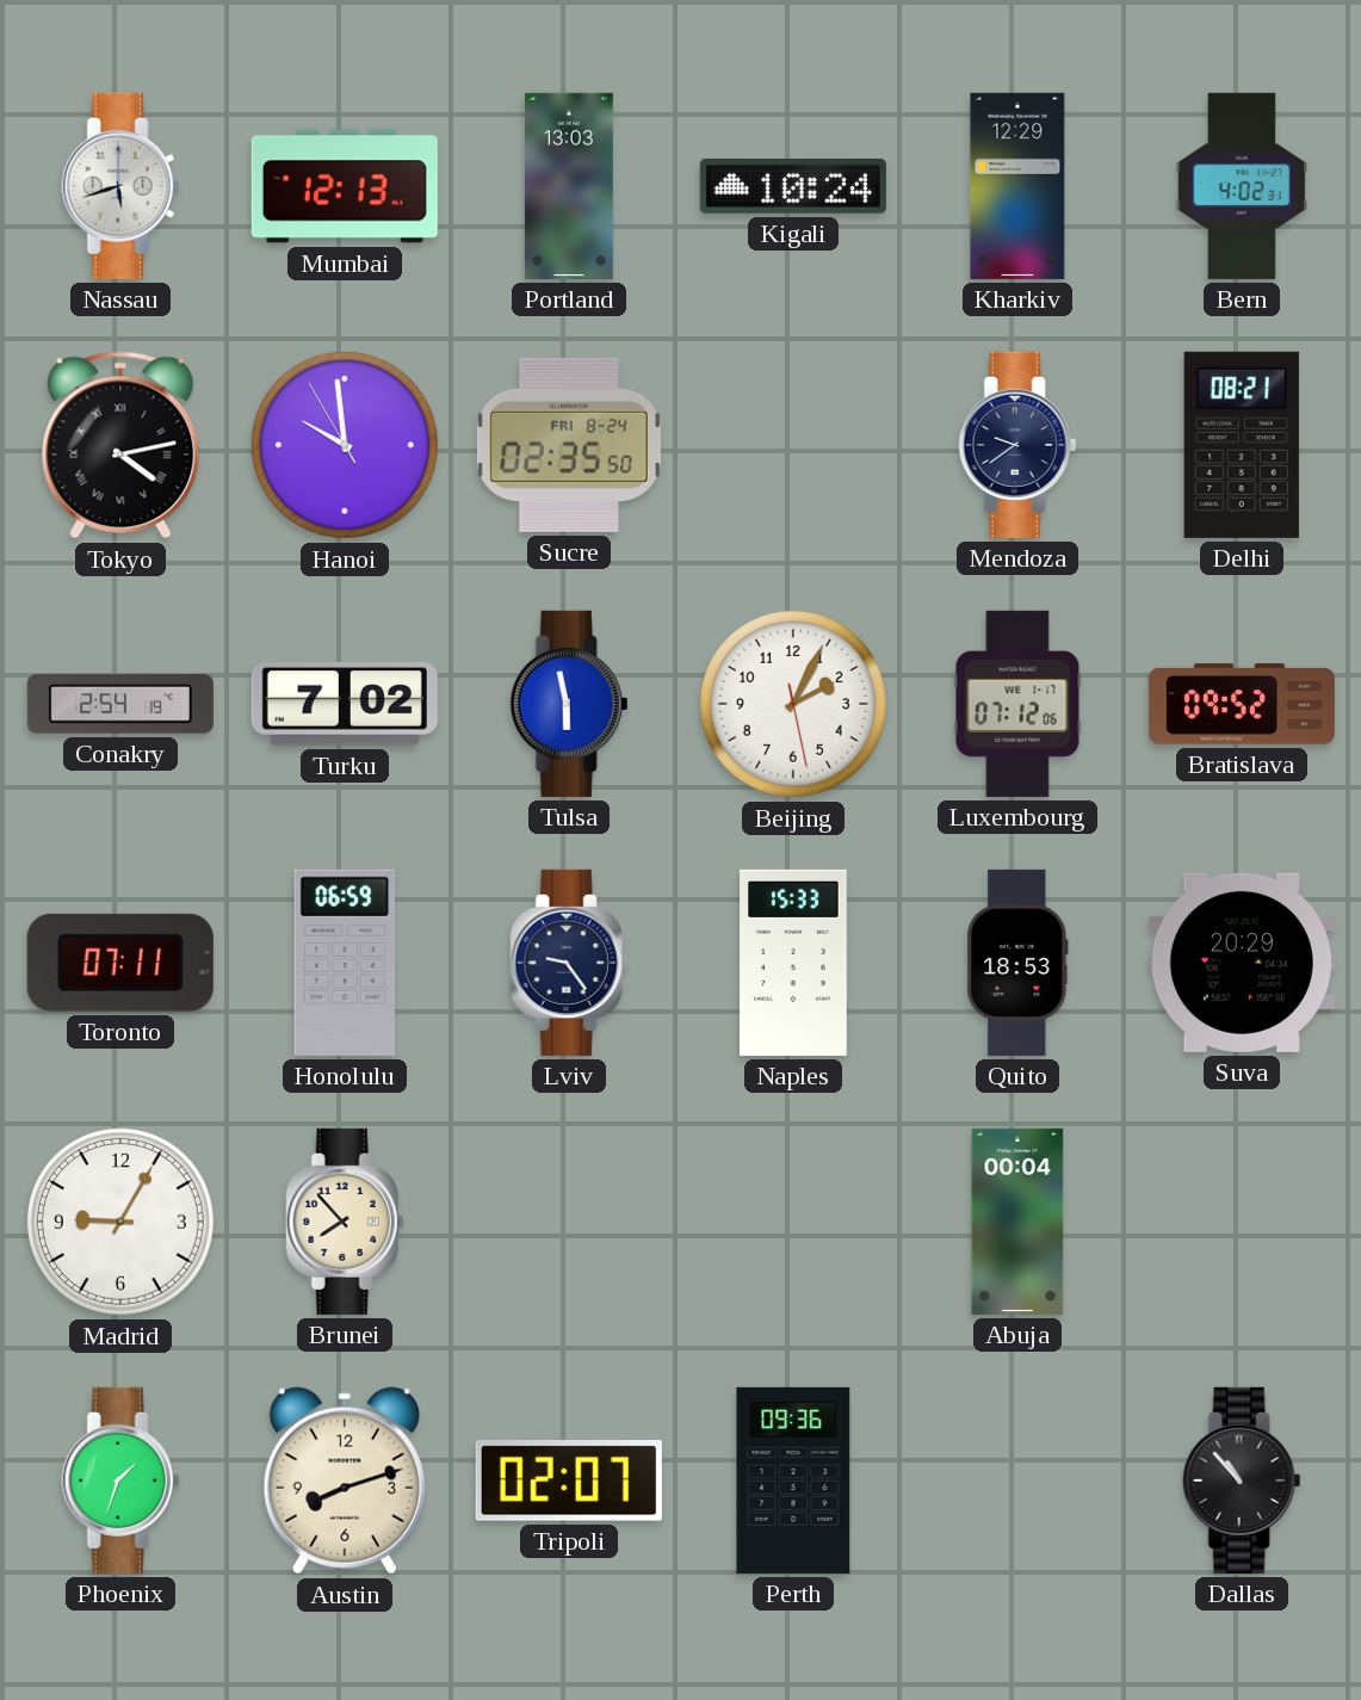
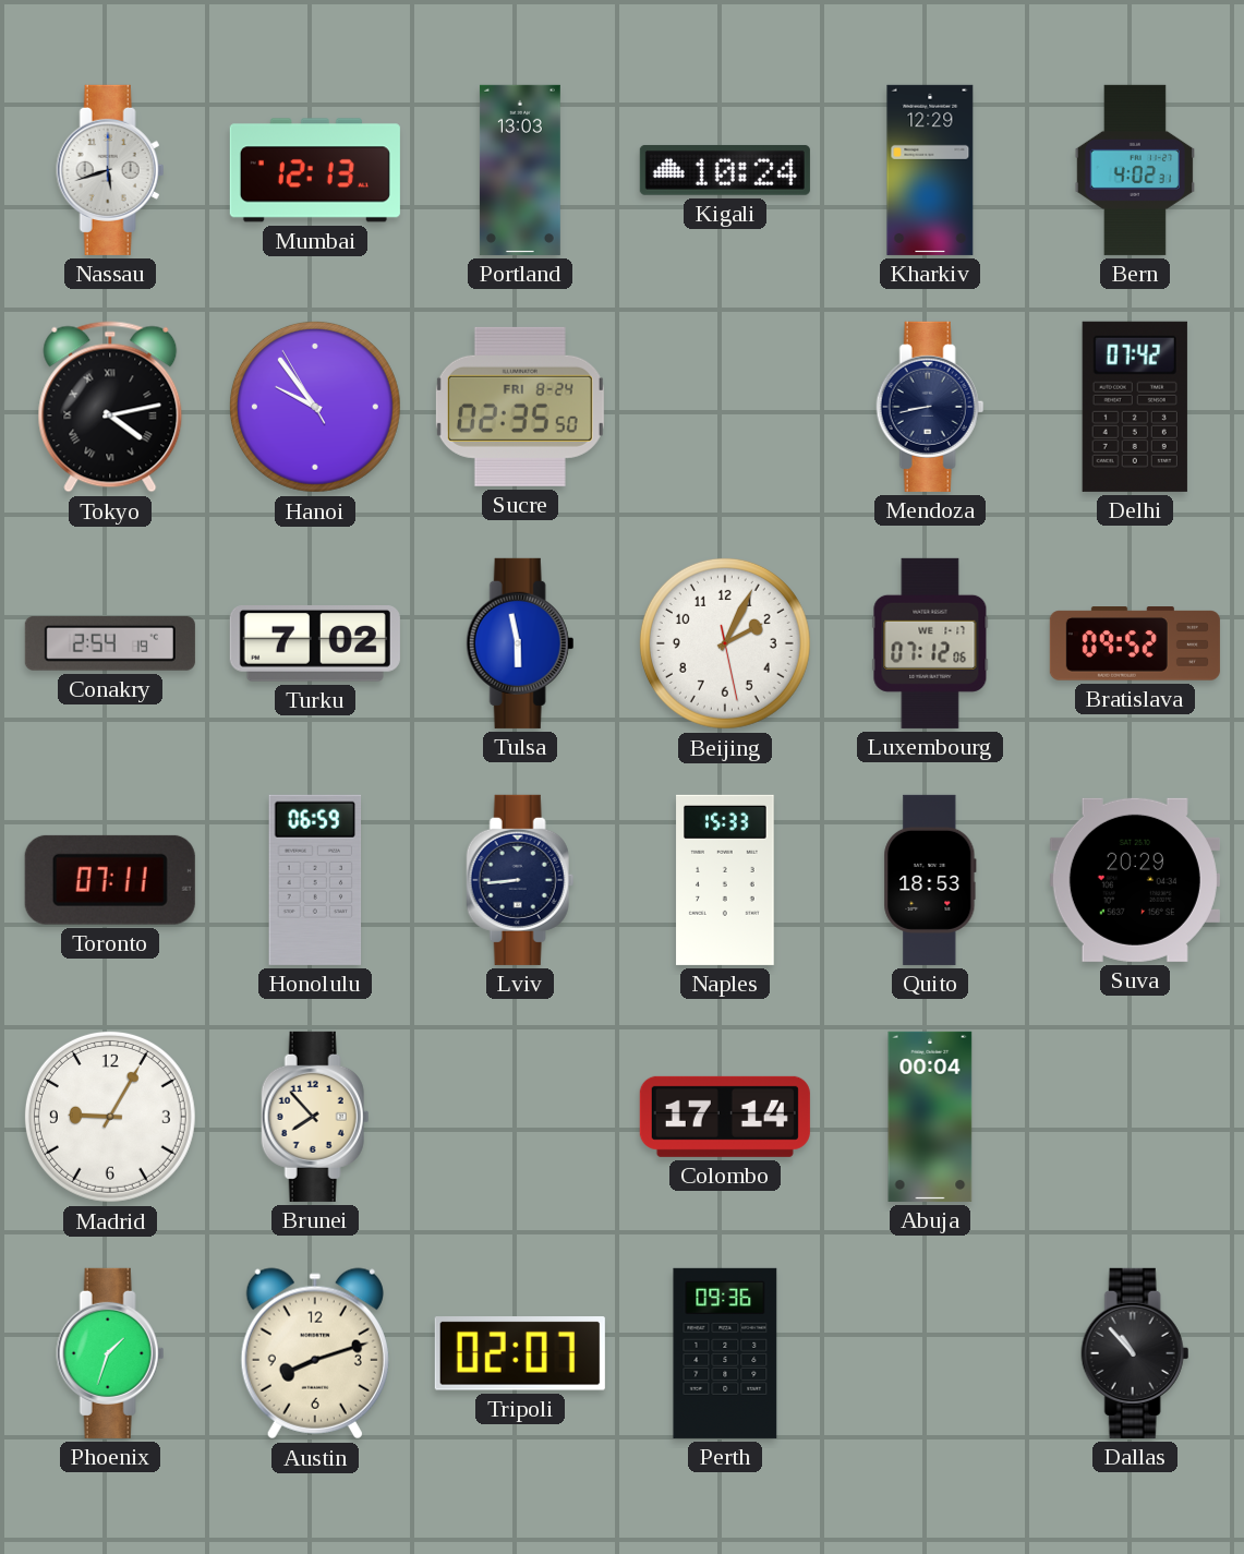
Hanoi: 9:58 -> 9:53 (315, 407)
Mendoza: 9:39 -> 8:43 (930, 407)
Delhi: 08:21 -> 07:42 (1135, 407)
Lviv: 9:24 -> 8:44 (520, 880)
Colombo: none -> 17:14 (725, 1117)
